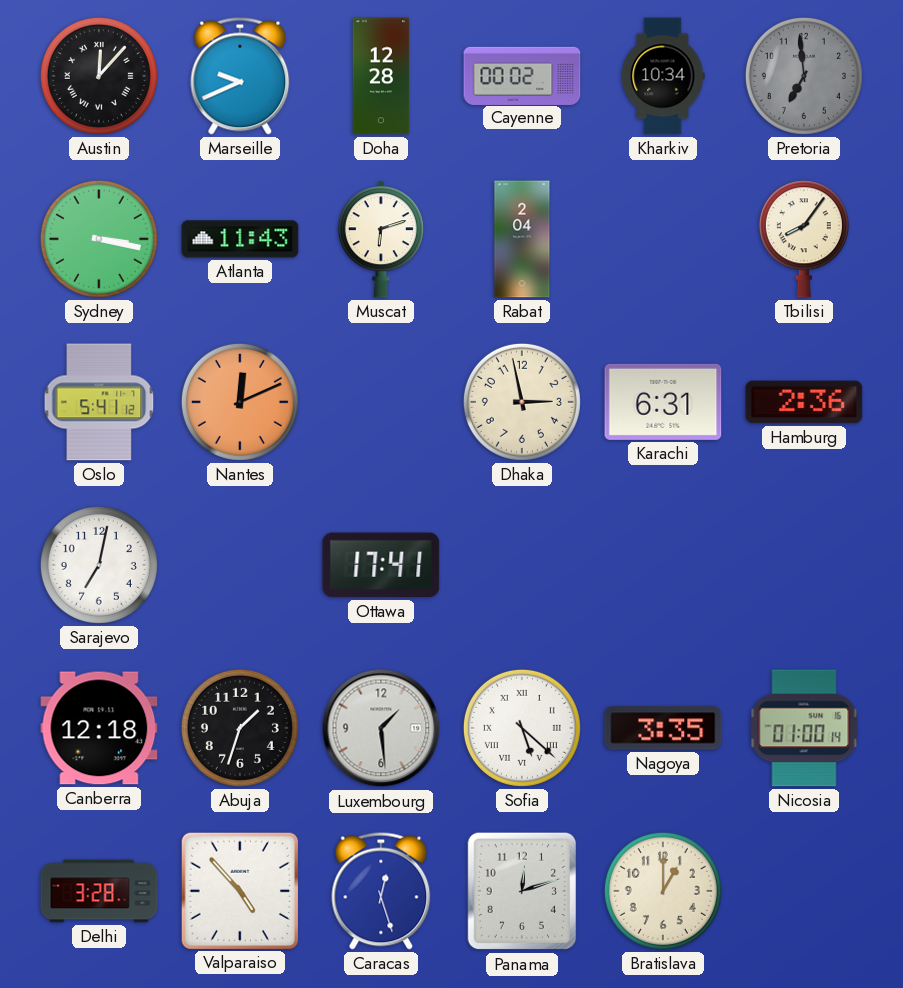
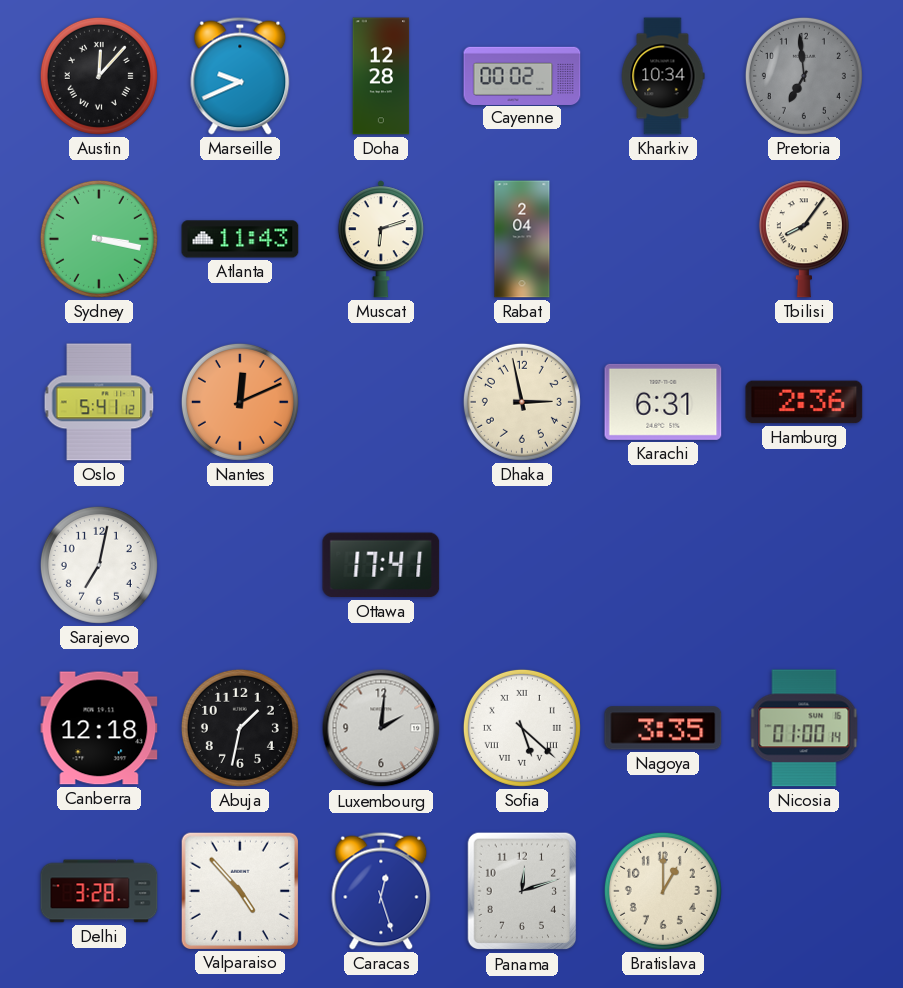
Abuja: 1:33 -> 1:32 (240, 728)
Luxembourg: 1:29 -> 2:01 (381, 728)
